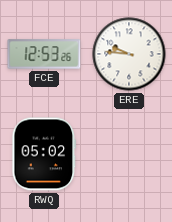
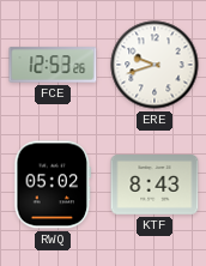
ERE: 9:46 -> 9:42 (154, 65)
KTF: none -> 8:43 (154, 186)
